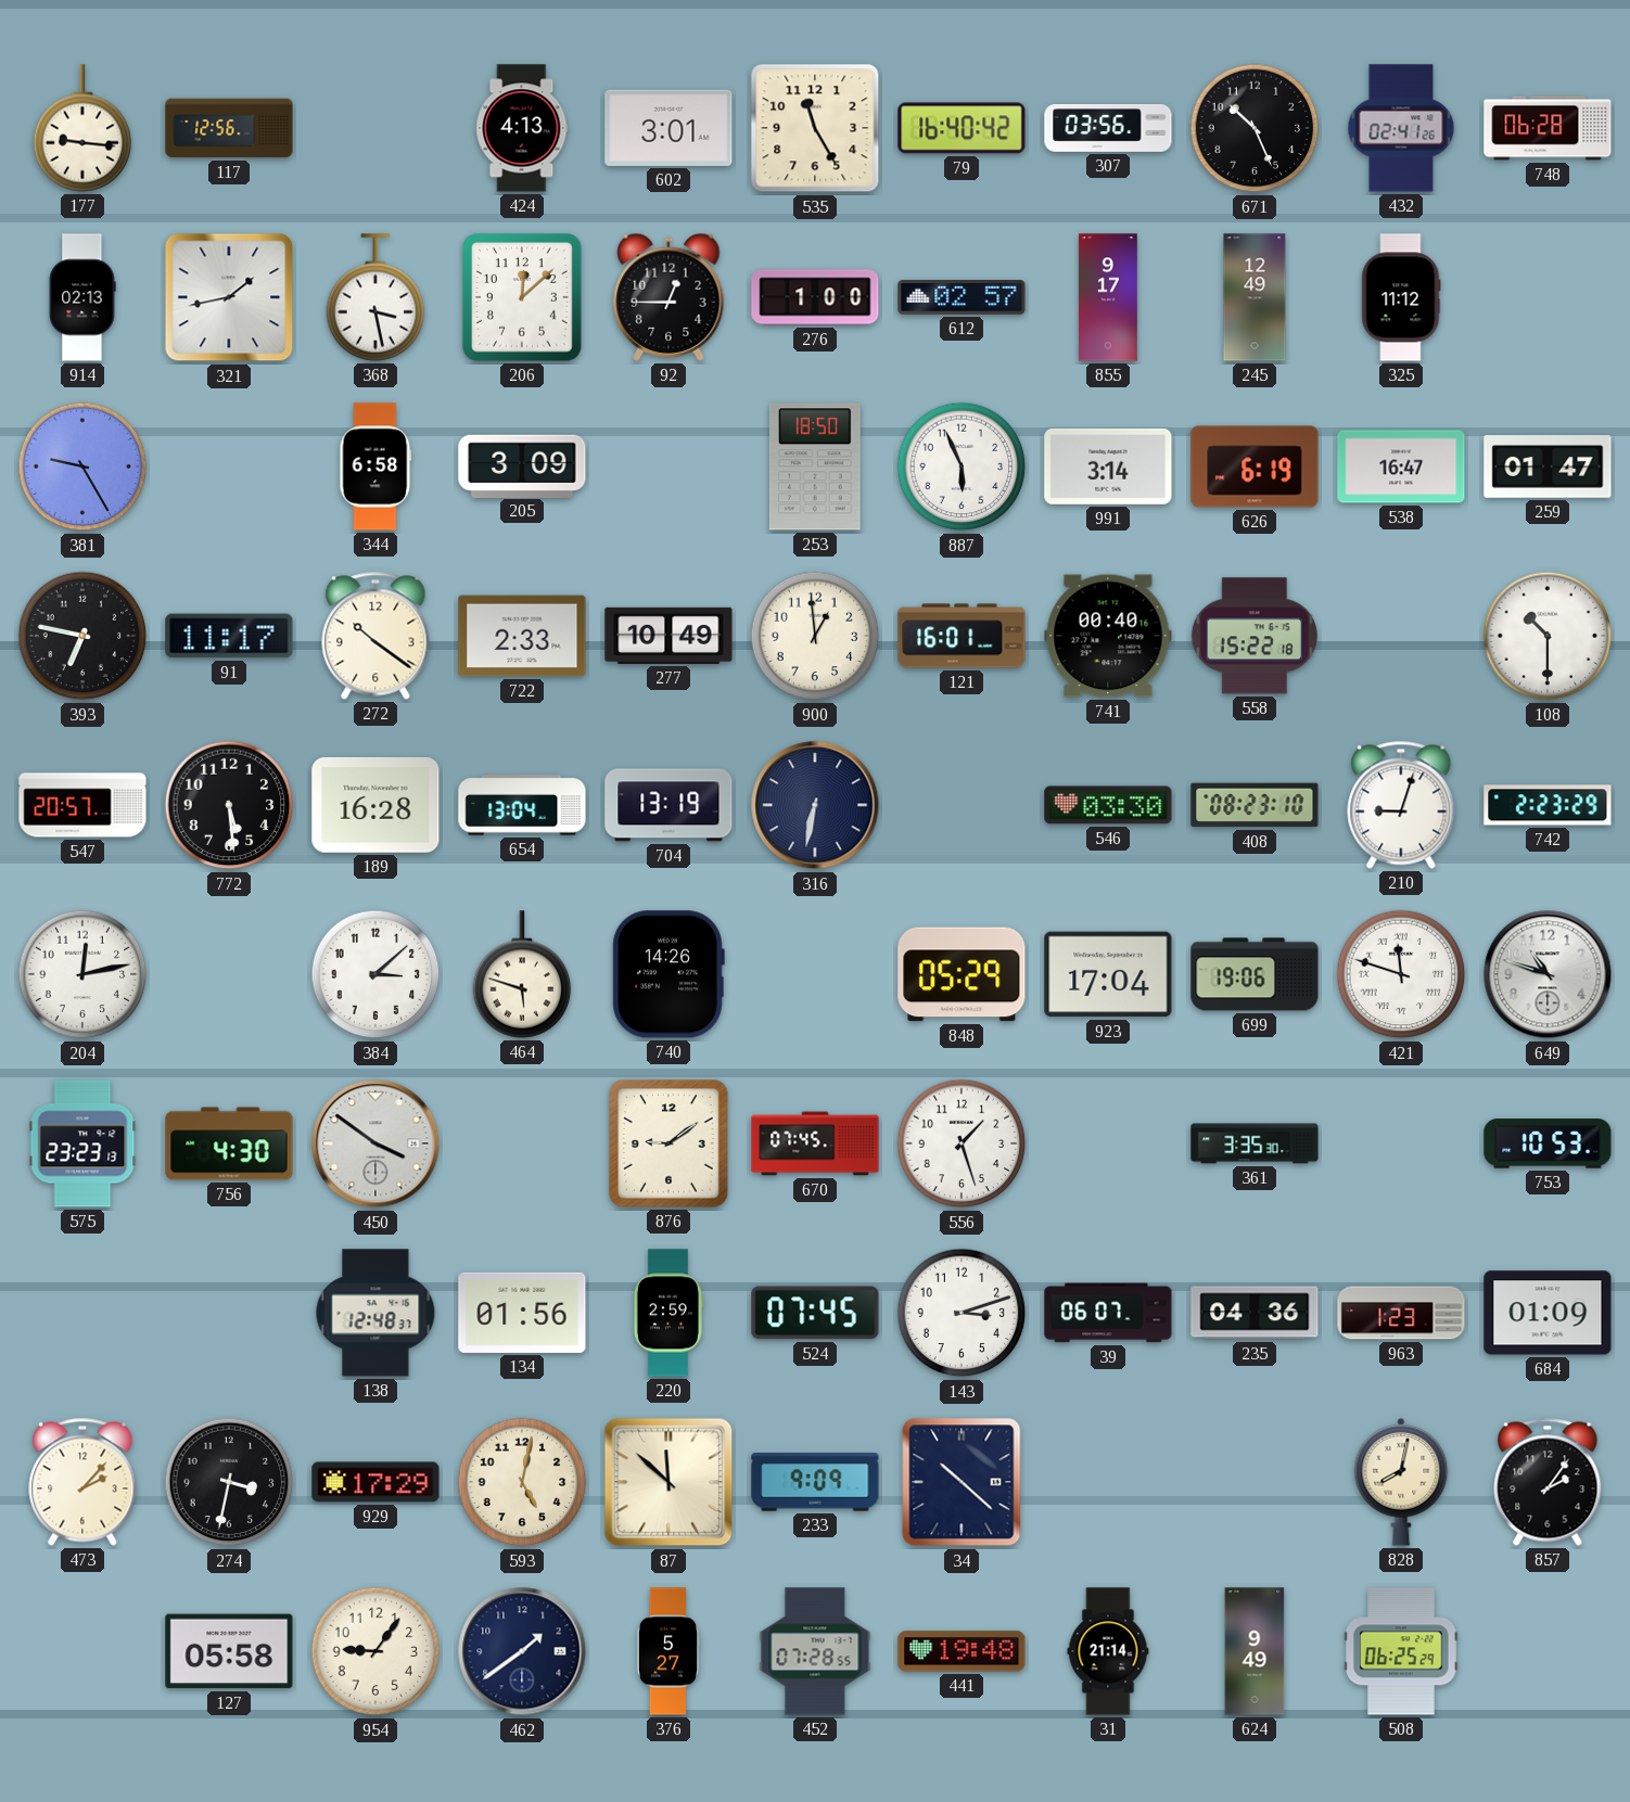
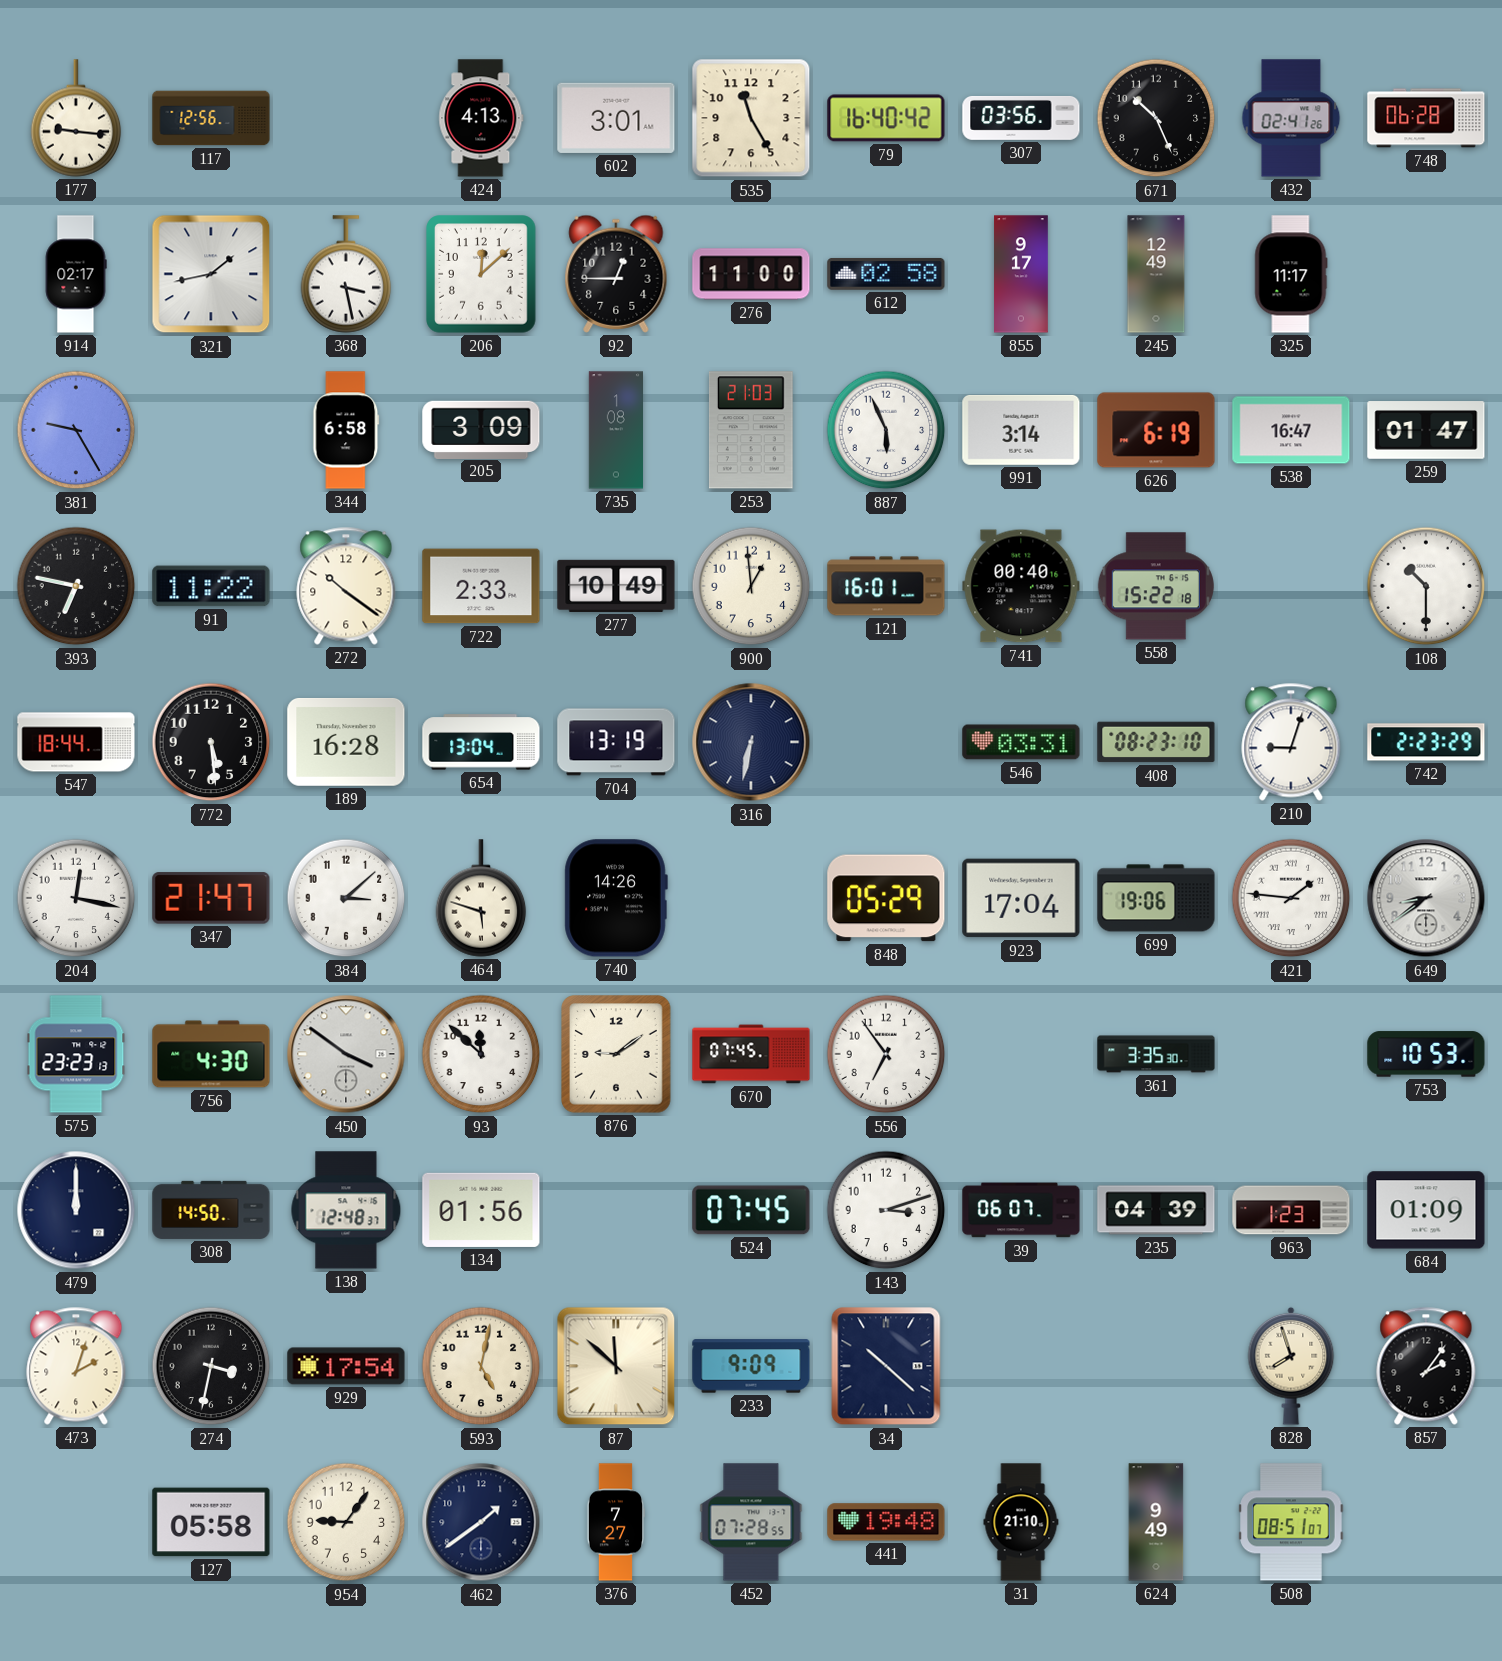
914: 02:13 -> 02:17 (76, 274)
276: 1:00 -> 11:00 (751, 274)
612: 02:57 -> 02:58 (886, 274)
325: 11:12 -> 11:17 (1291, 274)
735: none -> 1:08 (615, 430)
253: 18:50 -> 21:03 (751, 430)
91: 11:17 -> 11:22 (211, 586)
547: 20:57 -> 18:44 (76, 742)
546: 03:30 -> 03:31 (1021, 742)
204: 12:13 -> 12:17 (76, 898)
347: none -> 21:47 (211, 898)
421: 11:48 -> 1:46 (1291, 898)
649: 10:48 -> 8:39 (1426, 898)
93: none -> 11:52 (481, 1054)
556: 1:27 -> 6:54 (886, 1054)
479: none -> 12:00 (76, 1210)
308: none -> 14:50 (211, 1210)
220: 2:59 -> none (667, 1313)
235: 04:36 -> 04:39 (1156, 1210)
473: 2:07 -> 2:03 (76, 1366)
929: 17:29 -> 17:54 (346, 1366)
828: 8:02 -> 7:57 (1291, 1366)
376: 5:27 -> 7:27 (616, 1522)
31: 21:14 -> 21:10 (1021, 1522)
508: 06:25 -> 08:51 (1291, 1522)
